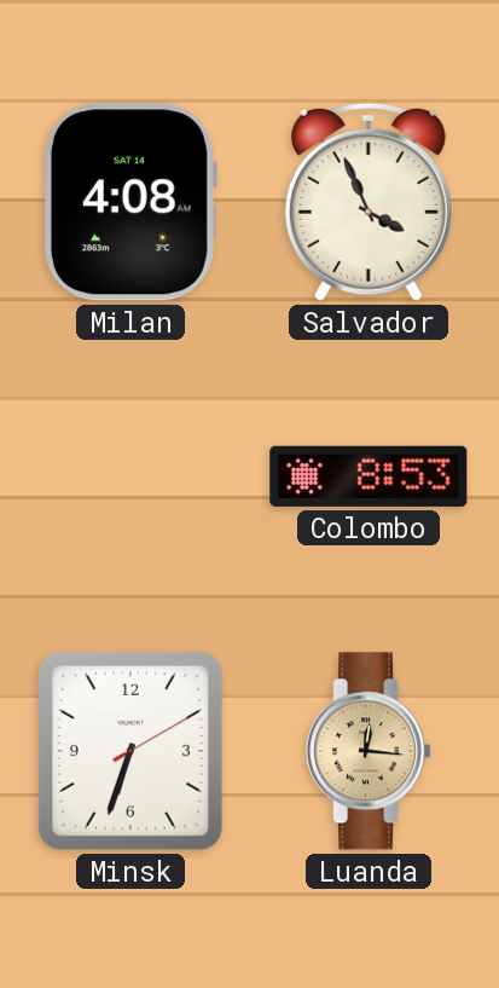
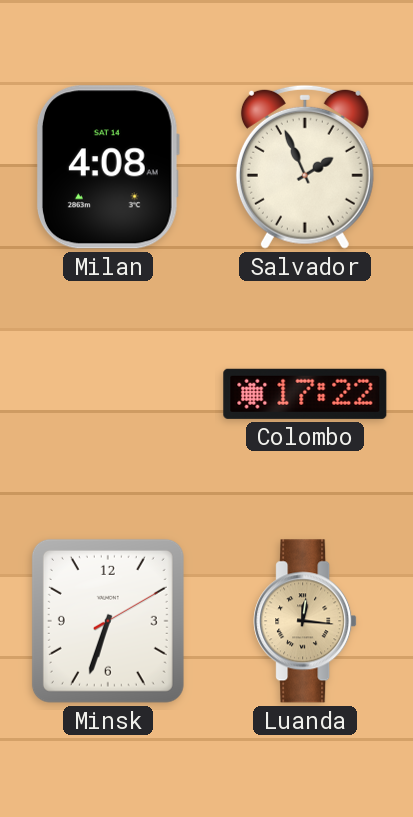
Salvador: 3:56 -> 1:56 (305, 167)
Colombo: 8:53 -> 17:22 (305, 394)
